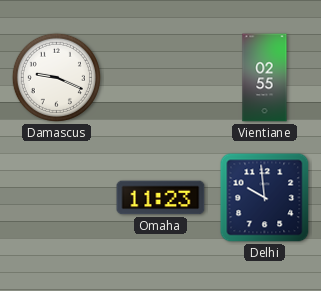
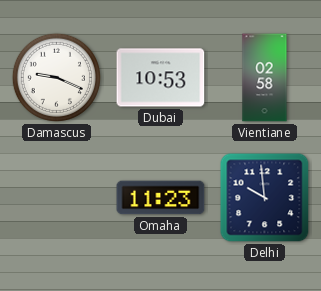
Dubai: none -> 10:53 (161, 78)
Vientiane: 02:55 -> 02:58 (265, 78)
